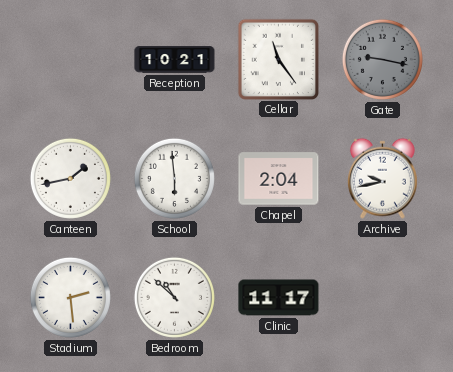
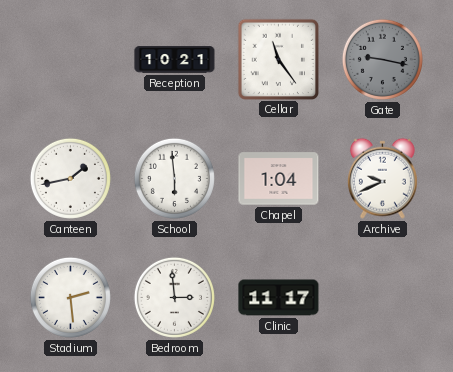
Chapel: 2:04 -> 1:04 (279, 179)
Archive: 9:43 -> 9:41 (382, 178)
Bedroom: 10:52 -> 2:59 (174, 297)
